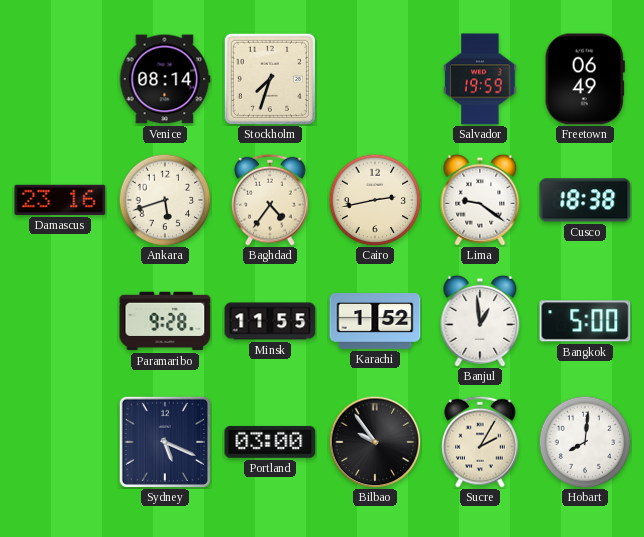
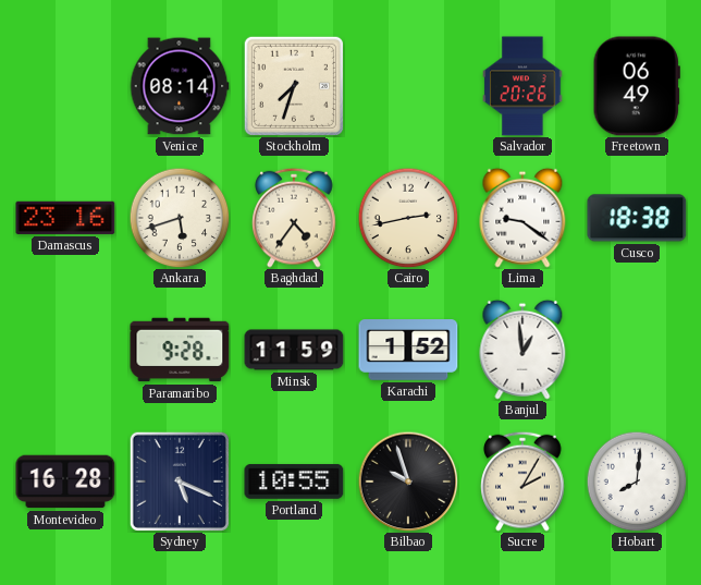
Salvador: 19:59 -> 20:26 (522, 86)
Minsk: 11:55 -> 11:59 (294, 350)
Bangkok: 5:00 -> none (585, 321)
Montevideo: none -> 16:28 (65, 482)
Portland: 03:00 -> 10:55 (294, 482)
Bilbao: 9:54 -> 9:57 (408, 482)
